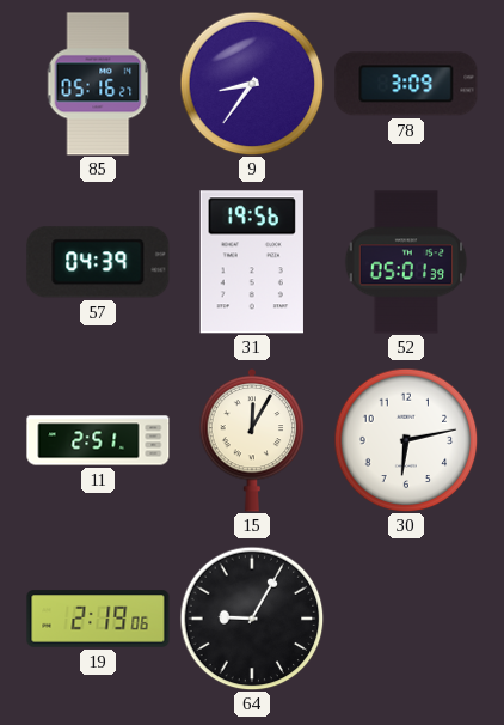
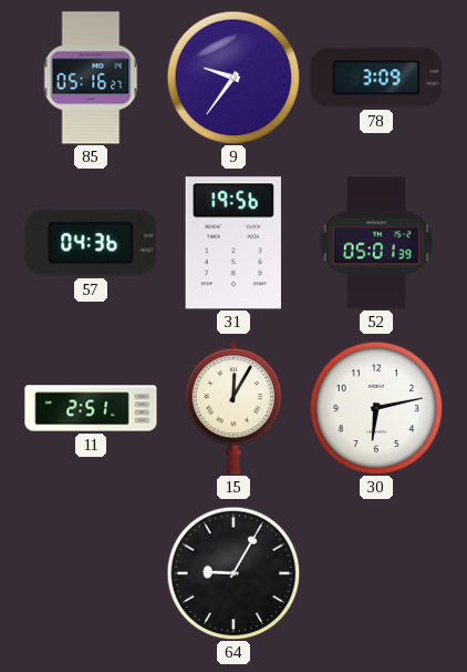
9: 8:36 -> 9:36 (233, 78)
57: 04:39 -> 04:36 (91, 243)
19: 2:19 -> none (98, 619)
